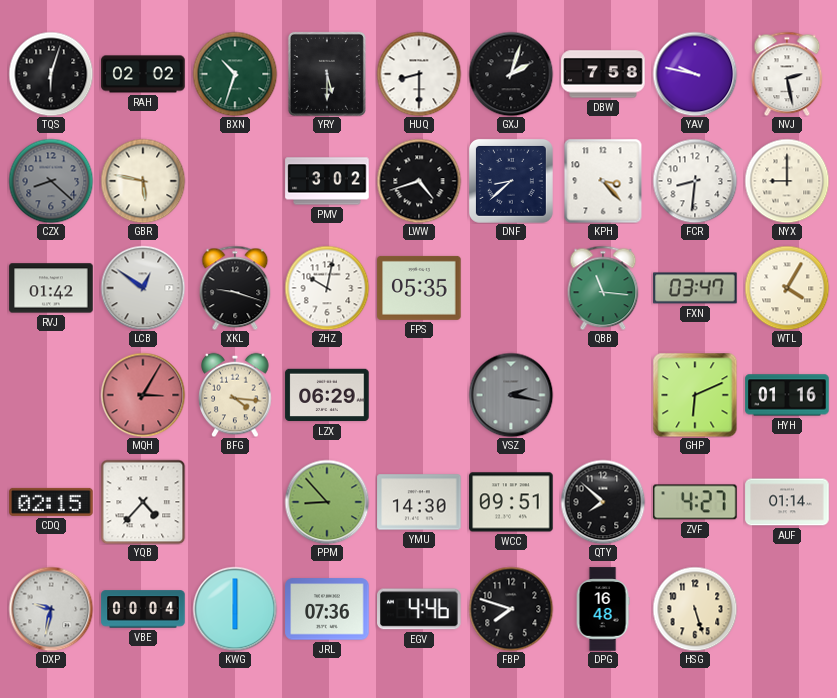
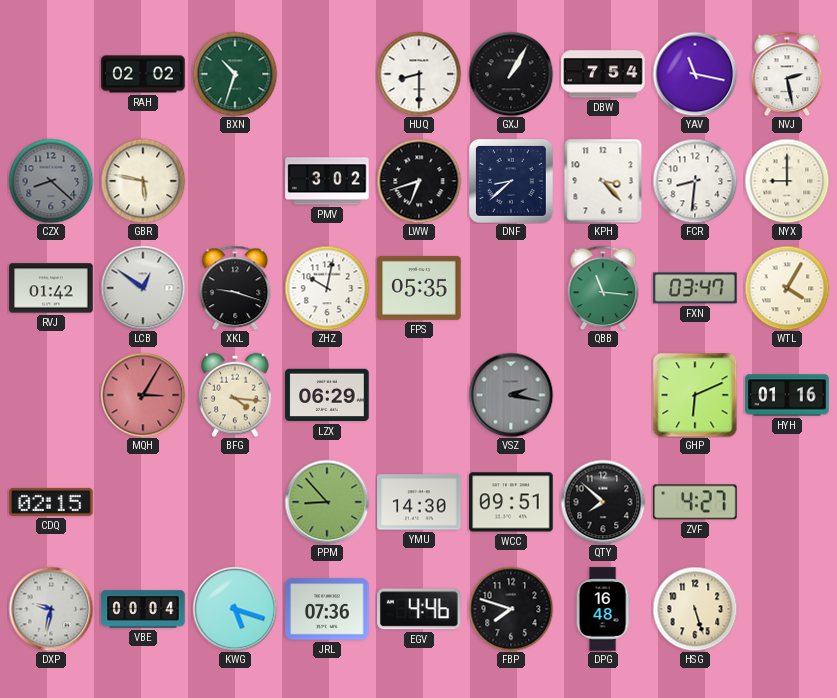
TQS: 6:03 -> none (51, 74)
YRY: 5:30 -> none (327, 74)
GXJ: 2:03 -> 1:05 (511, 74)
DBW: 7:58 -> 7:54 (603, 74)
YAV: 9:47 -> 11:17 (695, 74)
LWW: 4:42 -> 6:42 (419, 181)
YQB: 4:37 -> none (143, 502)
AUF: 01:14 -> none (787, 502)
KWG: 6:00 -> 5:18 (235, 609)
